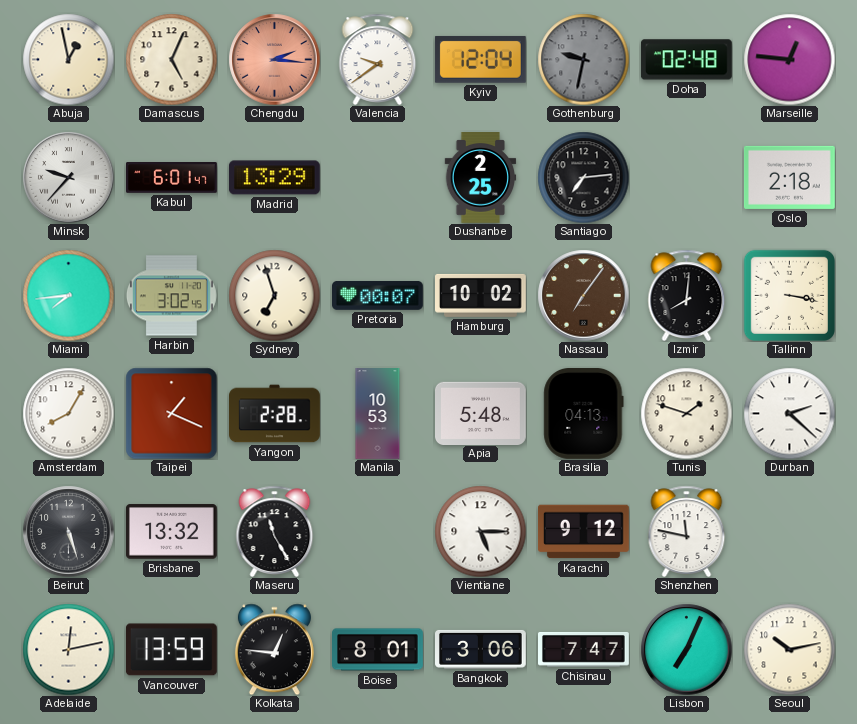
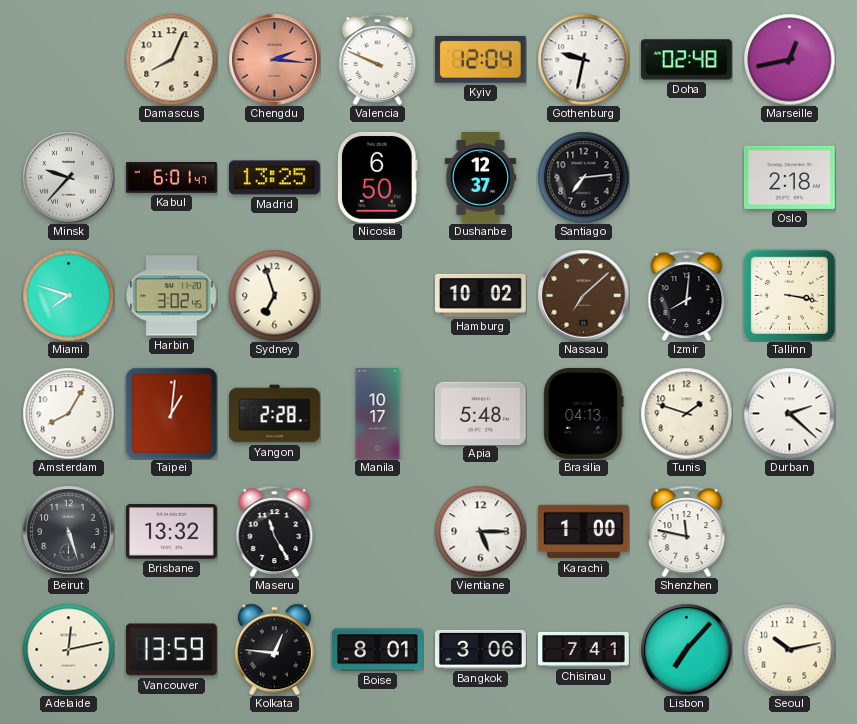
Abuja: 12:58 -> none (68, 59)
Damascus: 5:04 -> 8:04 (171, 59)
Valencia: 9:39 -> 9:49 (378, 59)
Gothenburg dial: grey -> white (583, 59)
Marseille: 12:46 -> 12:43 (789, 59)
Madrid: 13:29 -> 13:25 (274, 178)
Nicosia: none -> 6:50 (378, 177)
Dushanbe: 2:25 -> 12:37 (481, 178)
Miami: 7:44 -> 7:48 (68, 295)
Pretoria: 00:07 -> none (378, 296)
Nassau: 7:06 -> 7:08 (583, 295)
Taipei: 1:19 -> 1:01 (171, 413)
Manila: 10:53 -> 10:17 (378, 414)
Karachi: 9:12 -> 1:00 (584, 532)
Chisinau: 7:47 -> 7:41 (584, 650)
Lisbon: 7:04 -> 7:07 (686, 649)
